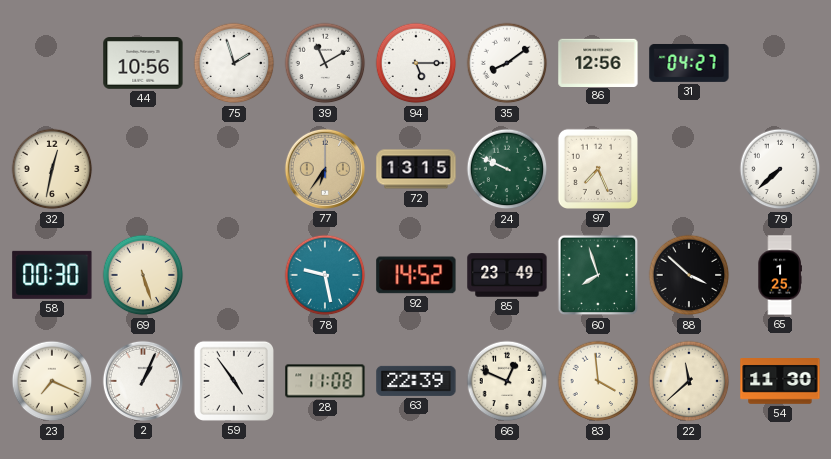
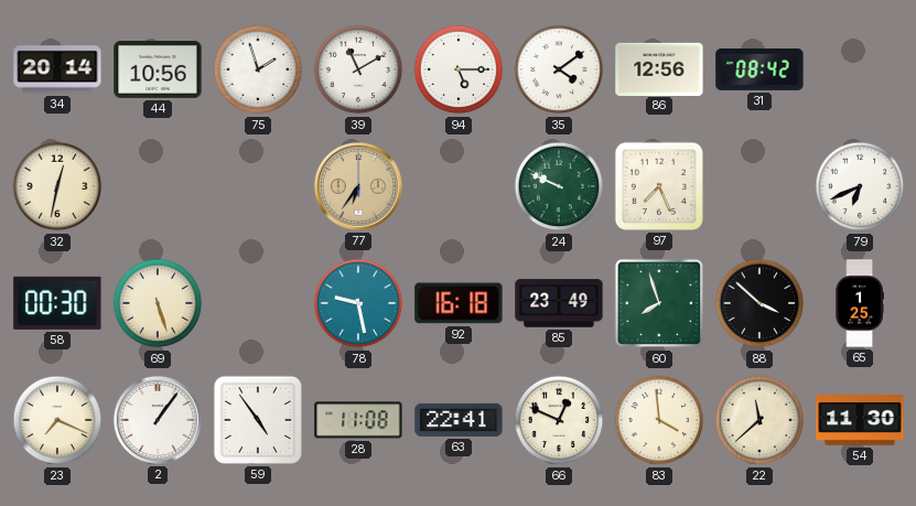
34: none -> 20:14 (57, 69)
35: 8:09 -> 4:09 (559, 69)
31: 04:27 -> 08:42 (759, 69)
72: 13:15 -> none (416, 169)
79: 7:38 -> 6:41 (860, 186)
92: 14:52 -> 16:18 (459, 303)
2: 1:04 -> 1:06 (158, 420)
63: 22:39 -> 22:41 (459, 420)
